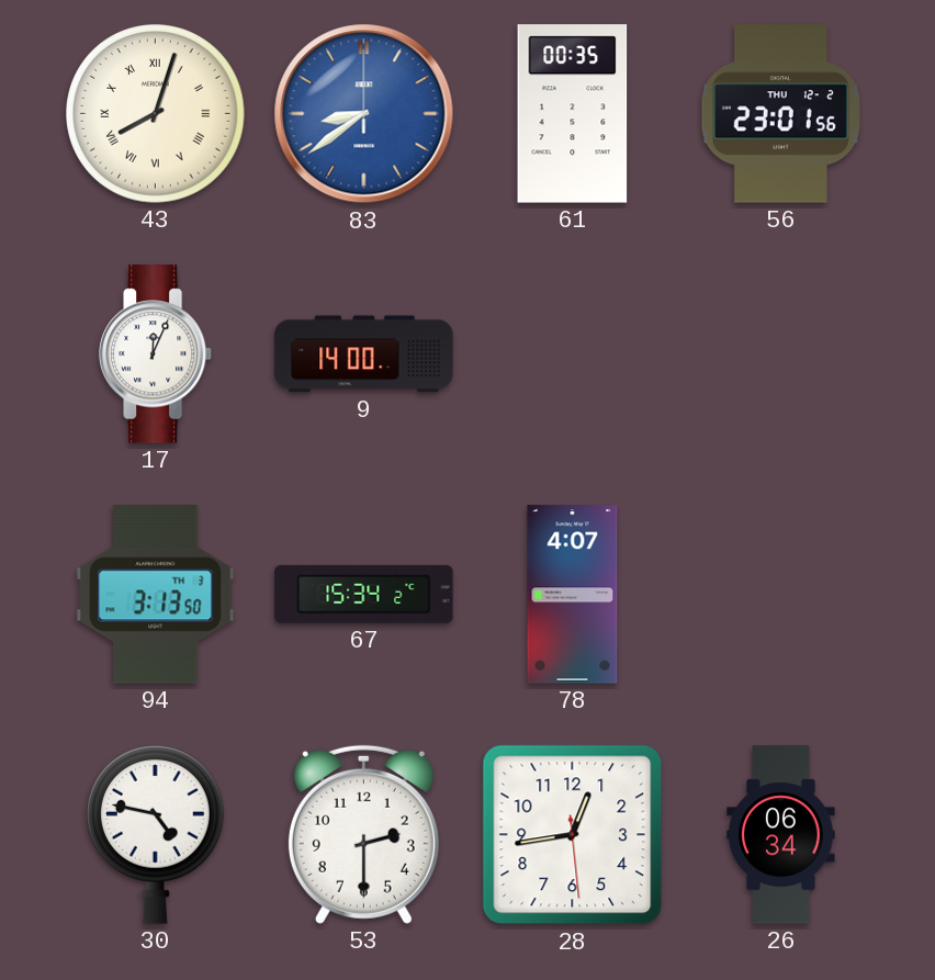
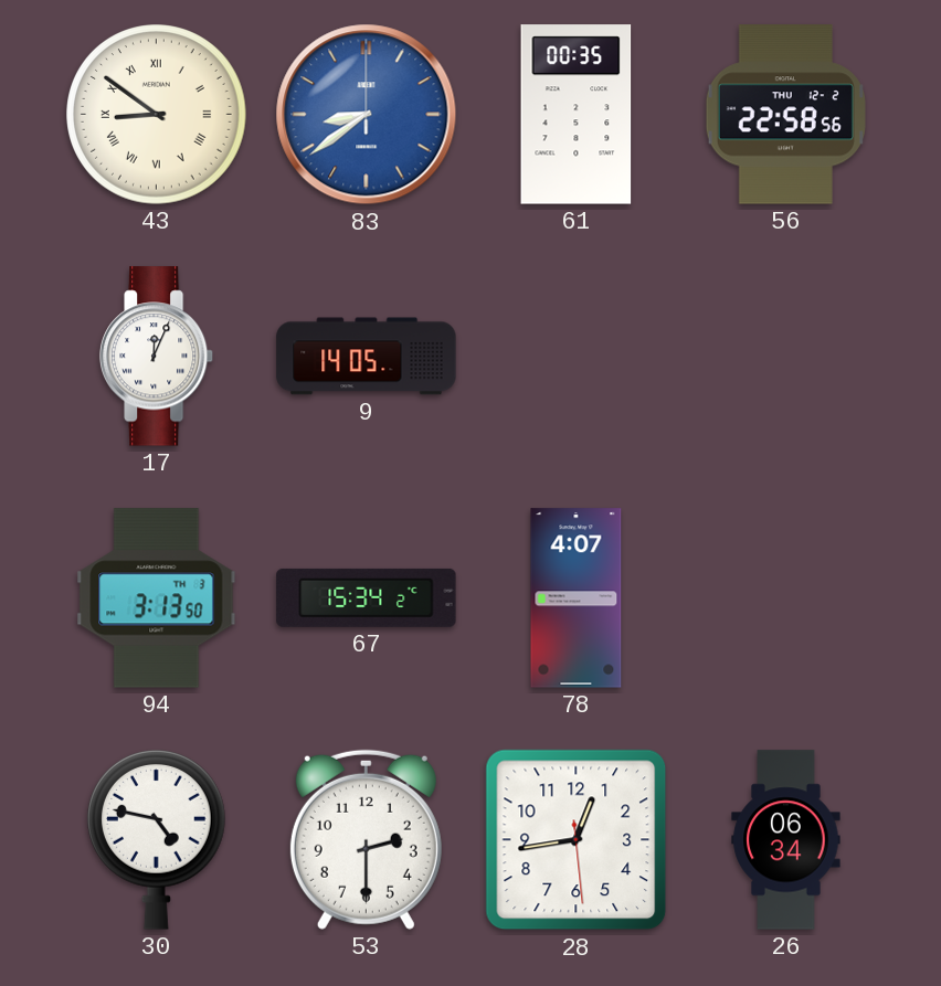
43: 8:03 -> 8:51 (157, 115)
56: 23:01 -> 22:58 (785, 115)
9: 14:00 -> 14:05 (367, 357)
